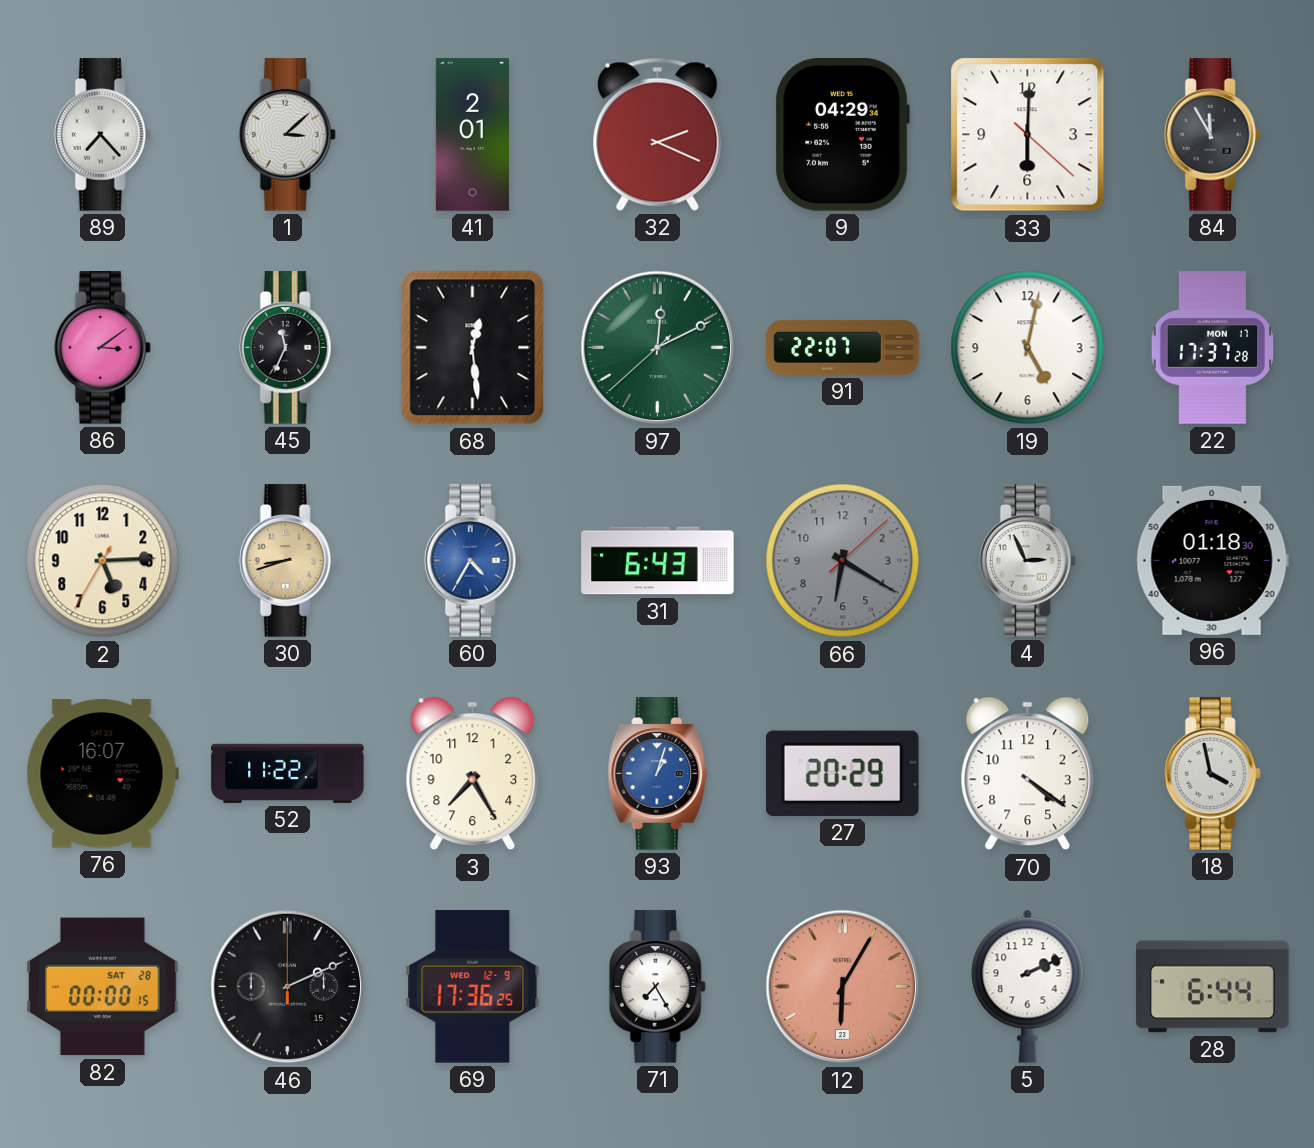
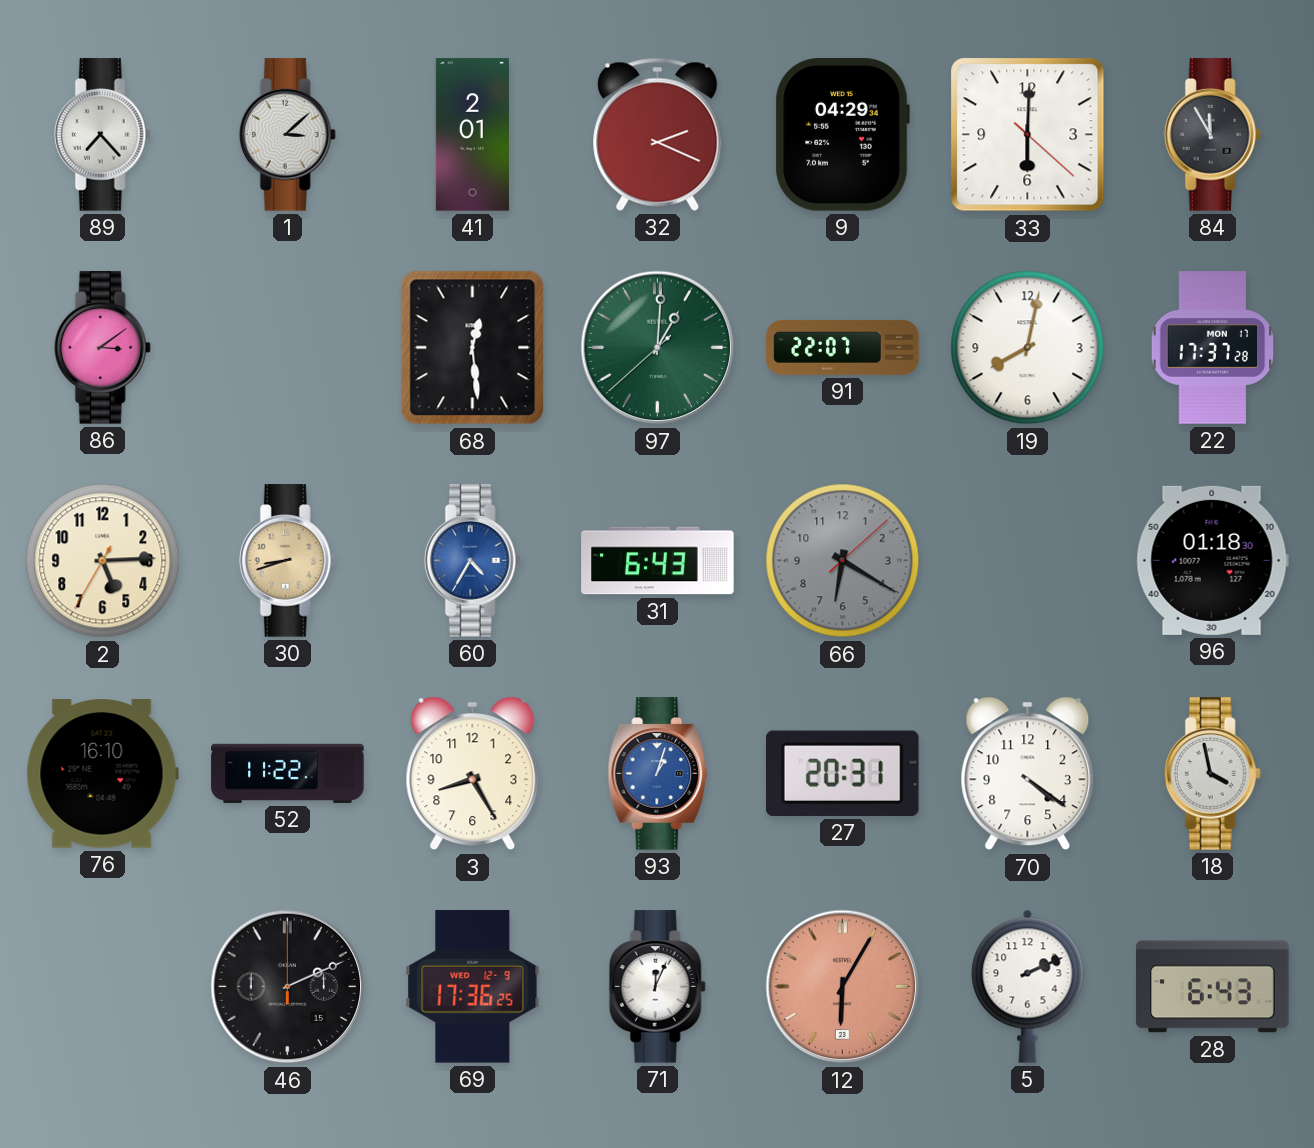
45: 11:34 -> none (287, 348)
97: 12:10 -> 1:00 (658, 348)
19: 5:02 -> 8:02 (1028, 348)
4: 2:56 -> none (1027, 561)
76: 16:07 -> 16:10 (102, 774)
3: 7:25 -> 8:25 (473, 774)
27: 20:29 -> 20:31 (842, 773)
82: 00:00 -> none (103, 987)
71: 7:25 -> 12:04 (657, 987)
28: 6:44 -> 6:43 (1213, 987)
